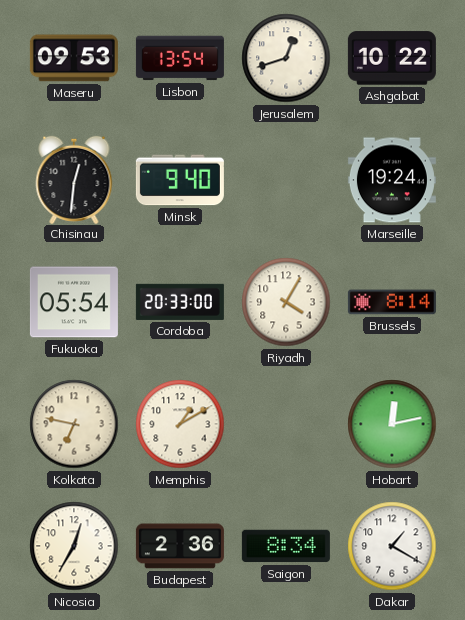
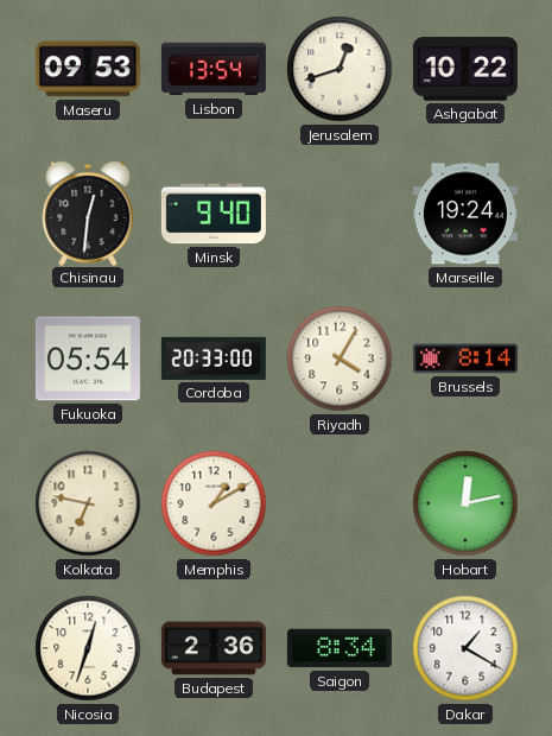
Nicosia: 12:35 -> 12:33 (88, 648)
